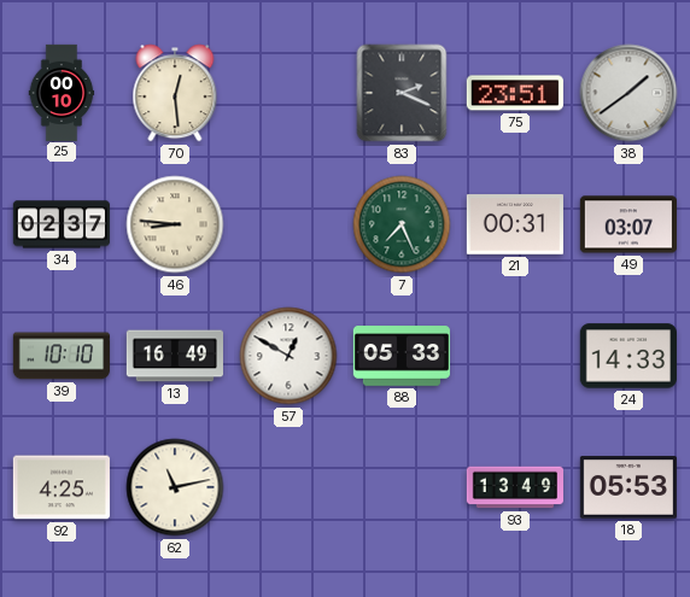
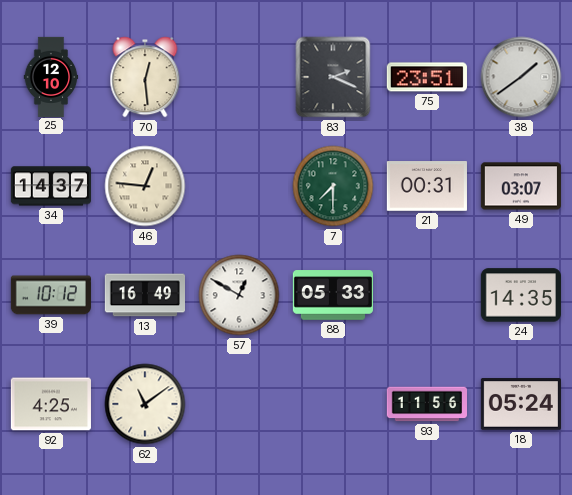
25: 00:10 -> 12:10 (51, 76)
34: 02:37 -> 14:37 (51, 186)
46: 8:46 -> 12:46 (145, 186)
7: 7:26 -> 7:30 (333, 186)
39: 10:10 -> 10:12 (50, 295)
24: 14:33 -> 14:35 (521, 295)
62: 11:13 -> 11:09 (145, 404)
93: 13:49 -> 11:56 (426, 404)
18: 05:53 -> 05:24 (521, 404)
